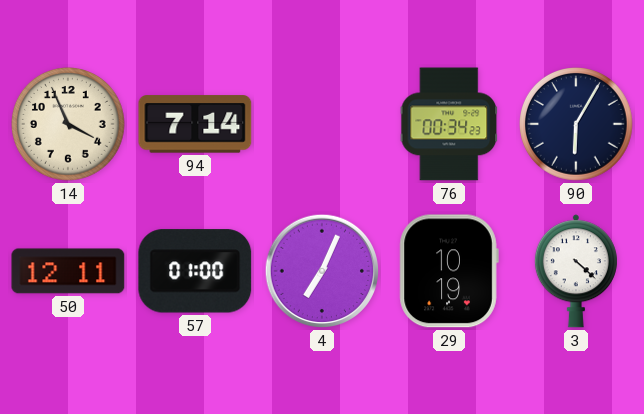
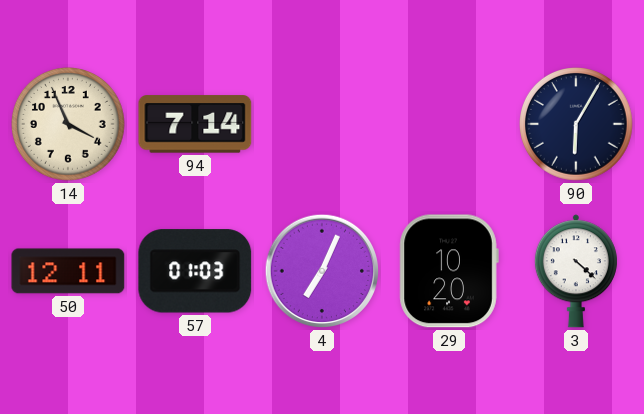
76: 00:34 -> none (449, 124)
57: 01:00 -> 01:03 (195, 271)
29: 10:19 -> 10:20 (449, 271)
